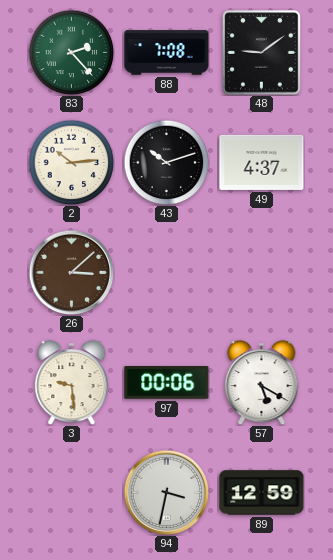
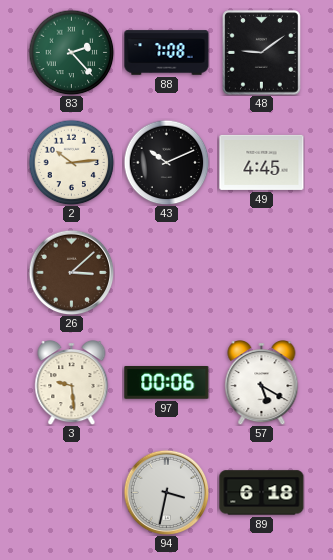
43: 10:12 -> 10:11 (166, 162)
49: 4:37 -> 4:45 (262, 162)
89: 12:59 -> 6:18 (262, 493)
